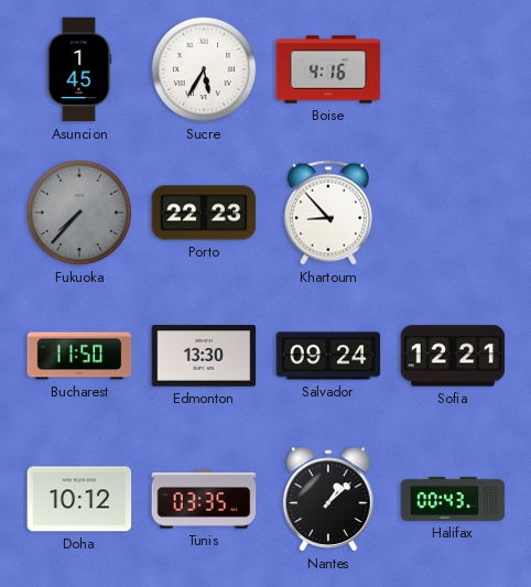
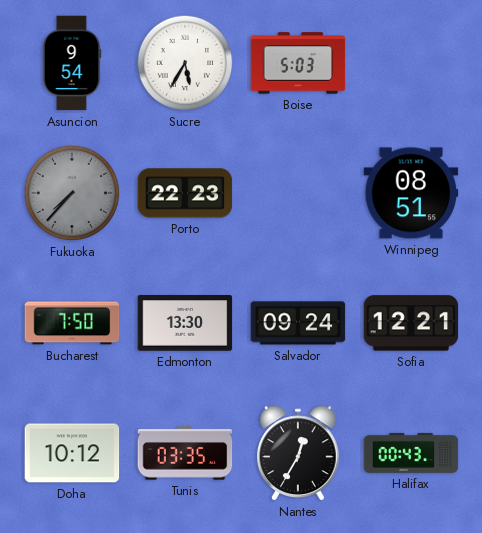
Asuncion: 1:45 -> 9:54 (72, 63)
Boise: 4:16 -> 5:03 (298, 63)
Khartoum: 8:53 -> none (328, 213)
Winnipeg: none -> 08:51 (411, 193)
Bucharest: 11:50 -> 7:50 (72, 323)
Nantes: 1:08 -> 12:35 (298, 453)
